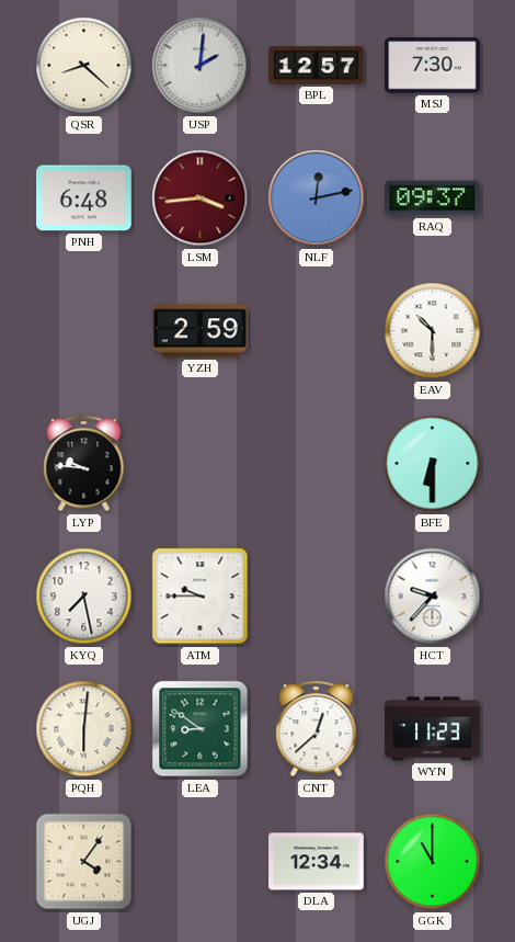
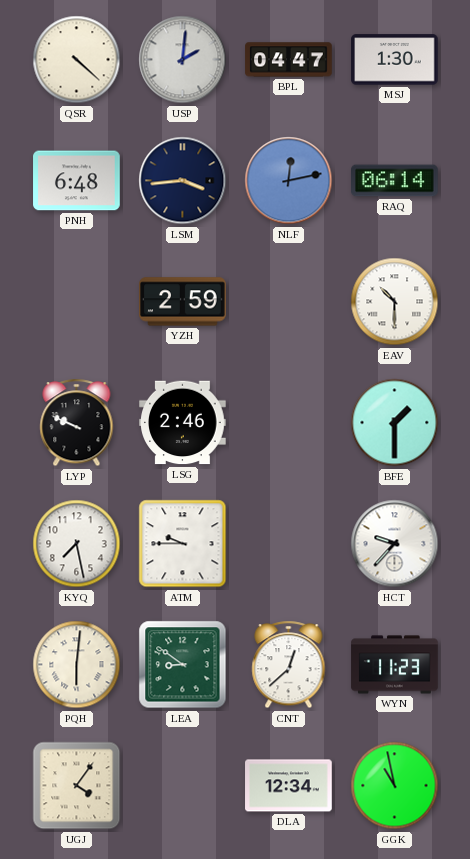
QSR: 8:22 -> 4:22 (77, 60)
BPL: 12:57 -> 04:47 (289, 60)
MSJ: 7:30 -> 1:30 (395, 60)
LSM dial: burgundy -> navy (183, 181)
RAQ: 09:37 -> 06:14 (395, 181)
LYP: 9:46 -> 9:49 (77, 423)
LSG: none -> 2:46 (183, 423)
BFE: 6:30 -> 1:30 (395, 423)
GGK: 11:00 -> 10:58 (395, 786)
